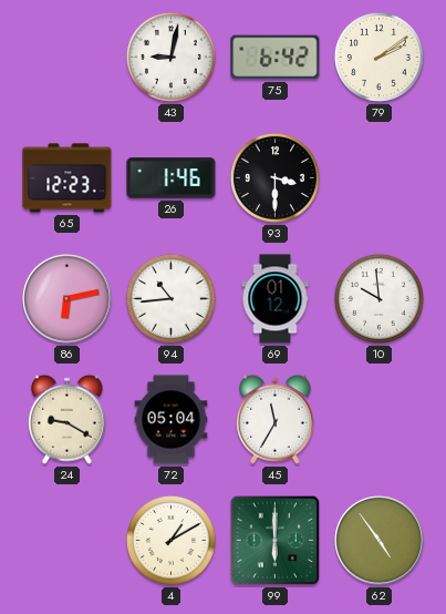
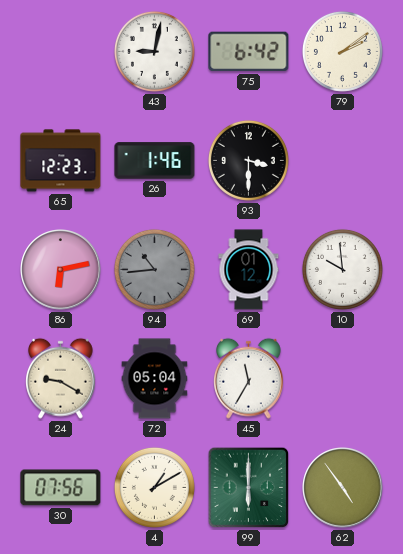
94 dial: white -> grey (154, 269)
30: none -> 07:56 (61, 488)
